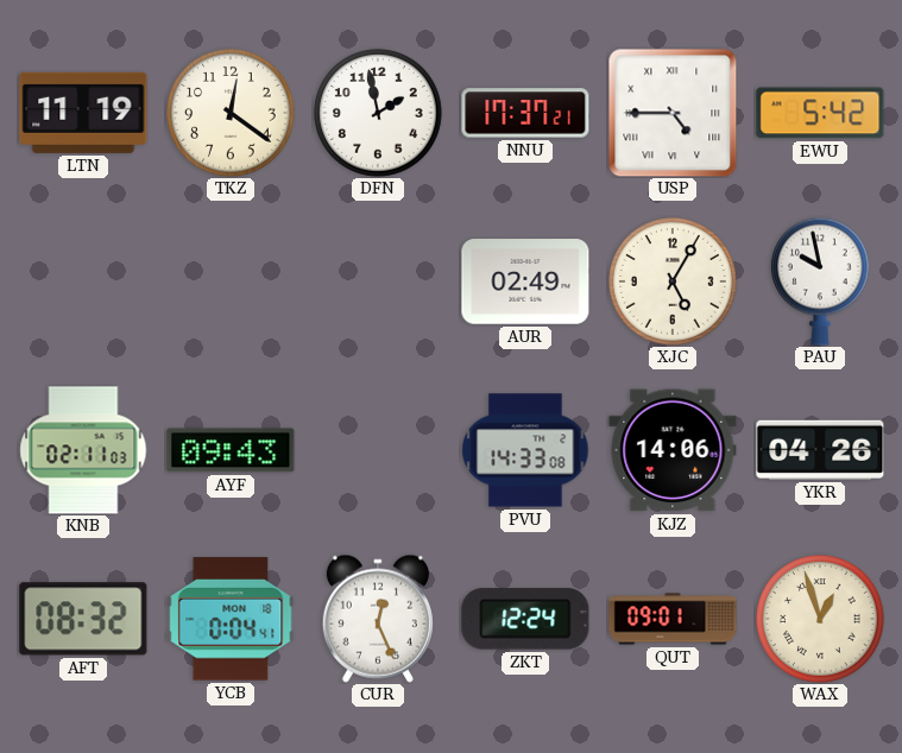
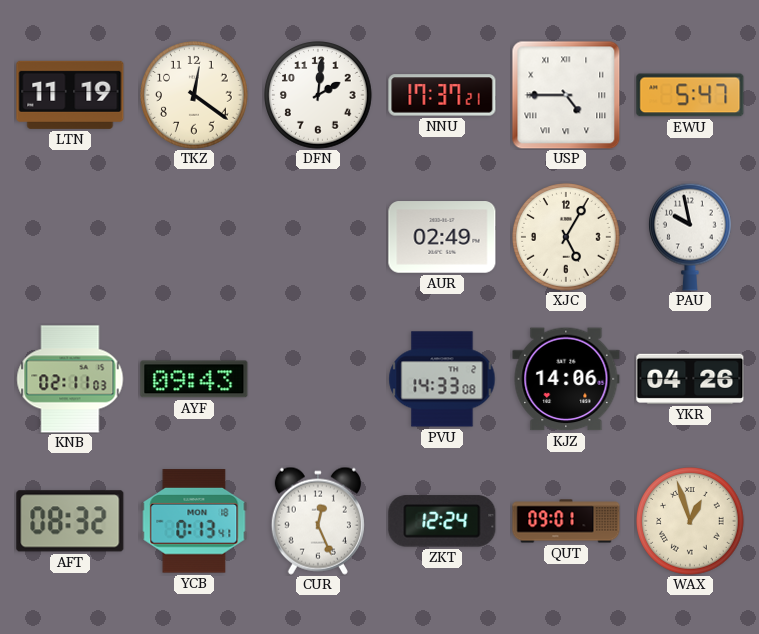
DFN: 1:58 -> 2:01 (319, 96)
EWU: 5:42 -> 5:47 (690, 95)
YCB: 0:04 -> 0:13 (194, 521)
